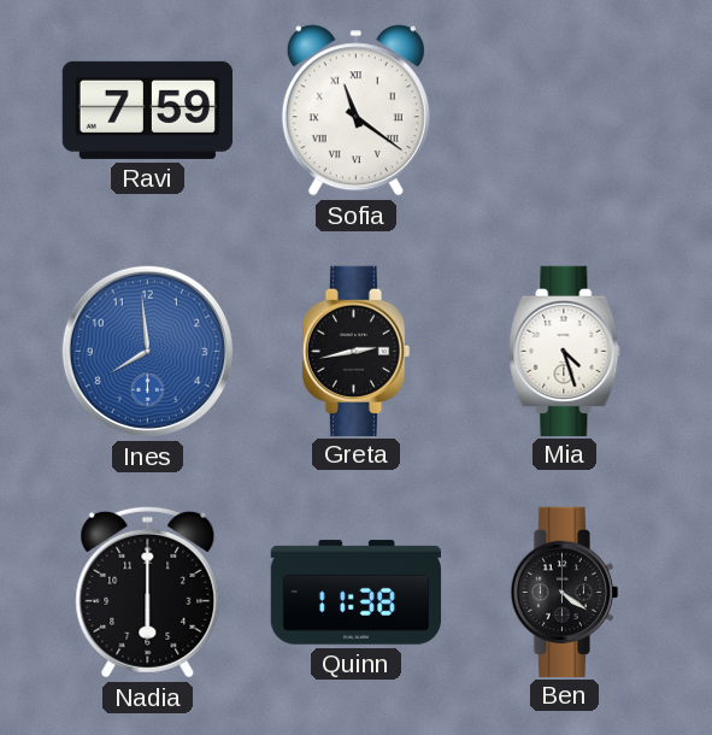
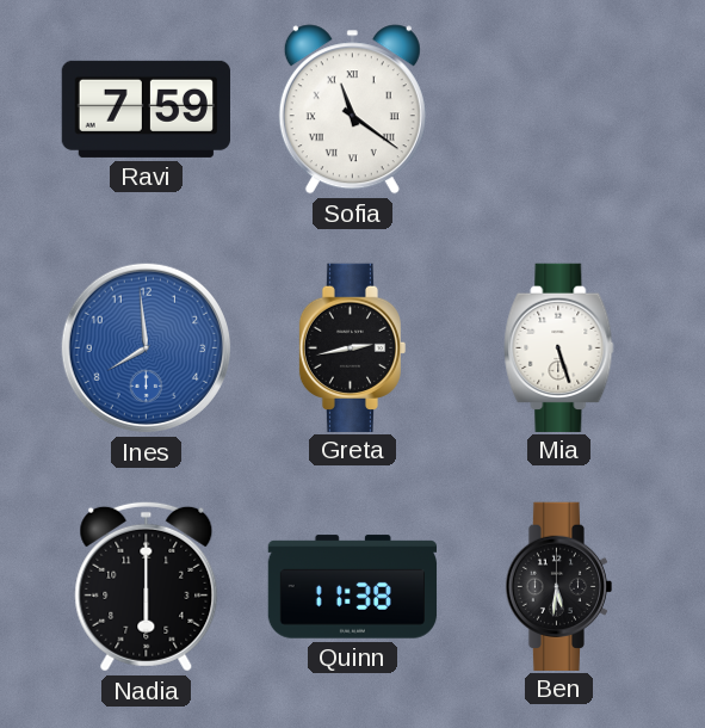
Mia: 4:27 -> 5:27 (559, 347)
Ben: 4:21 -> 5:31 (559, 586)
